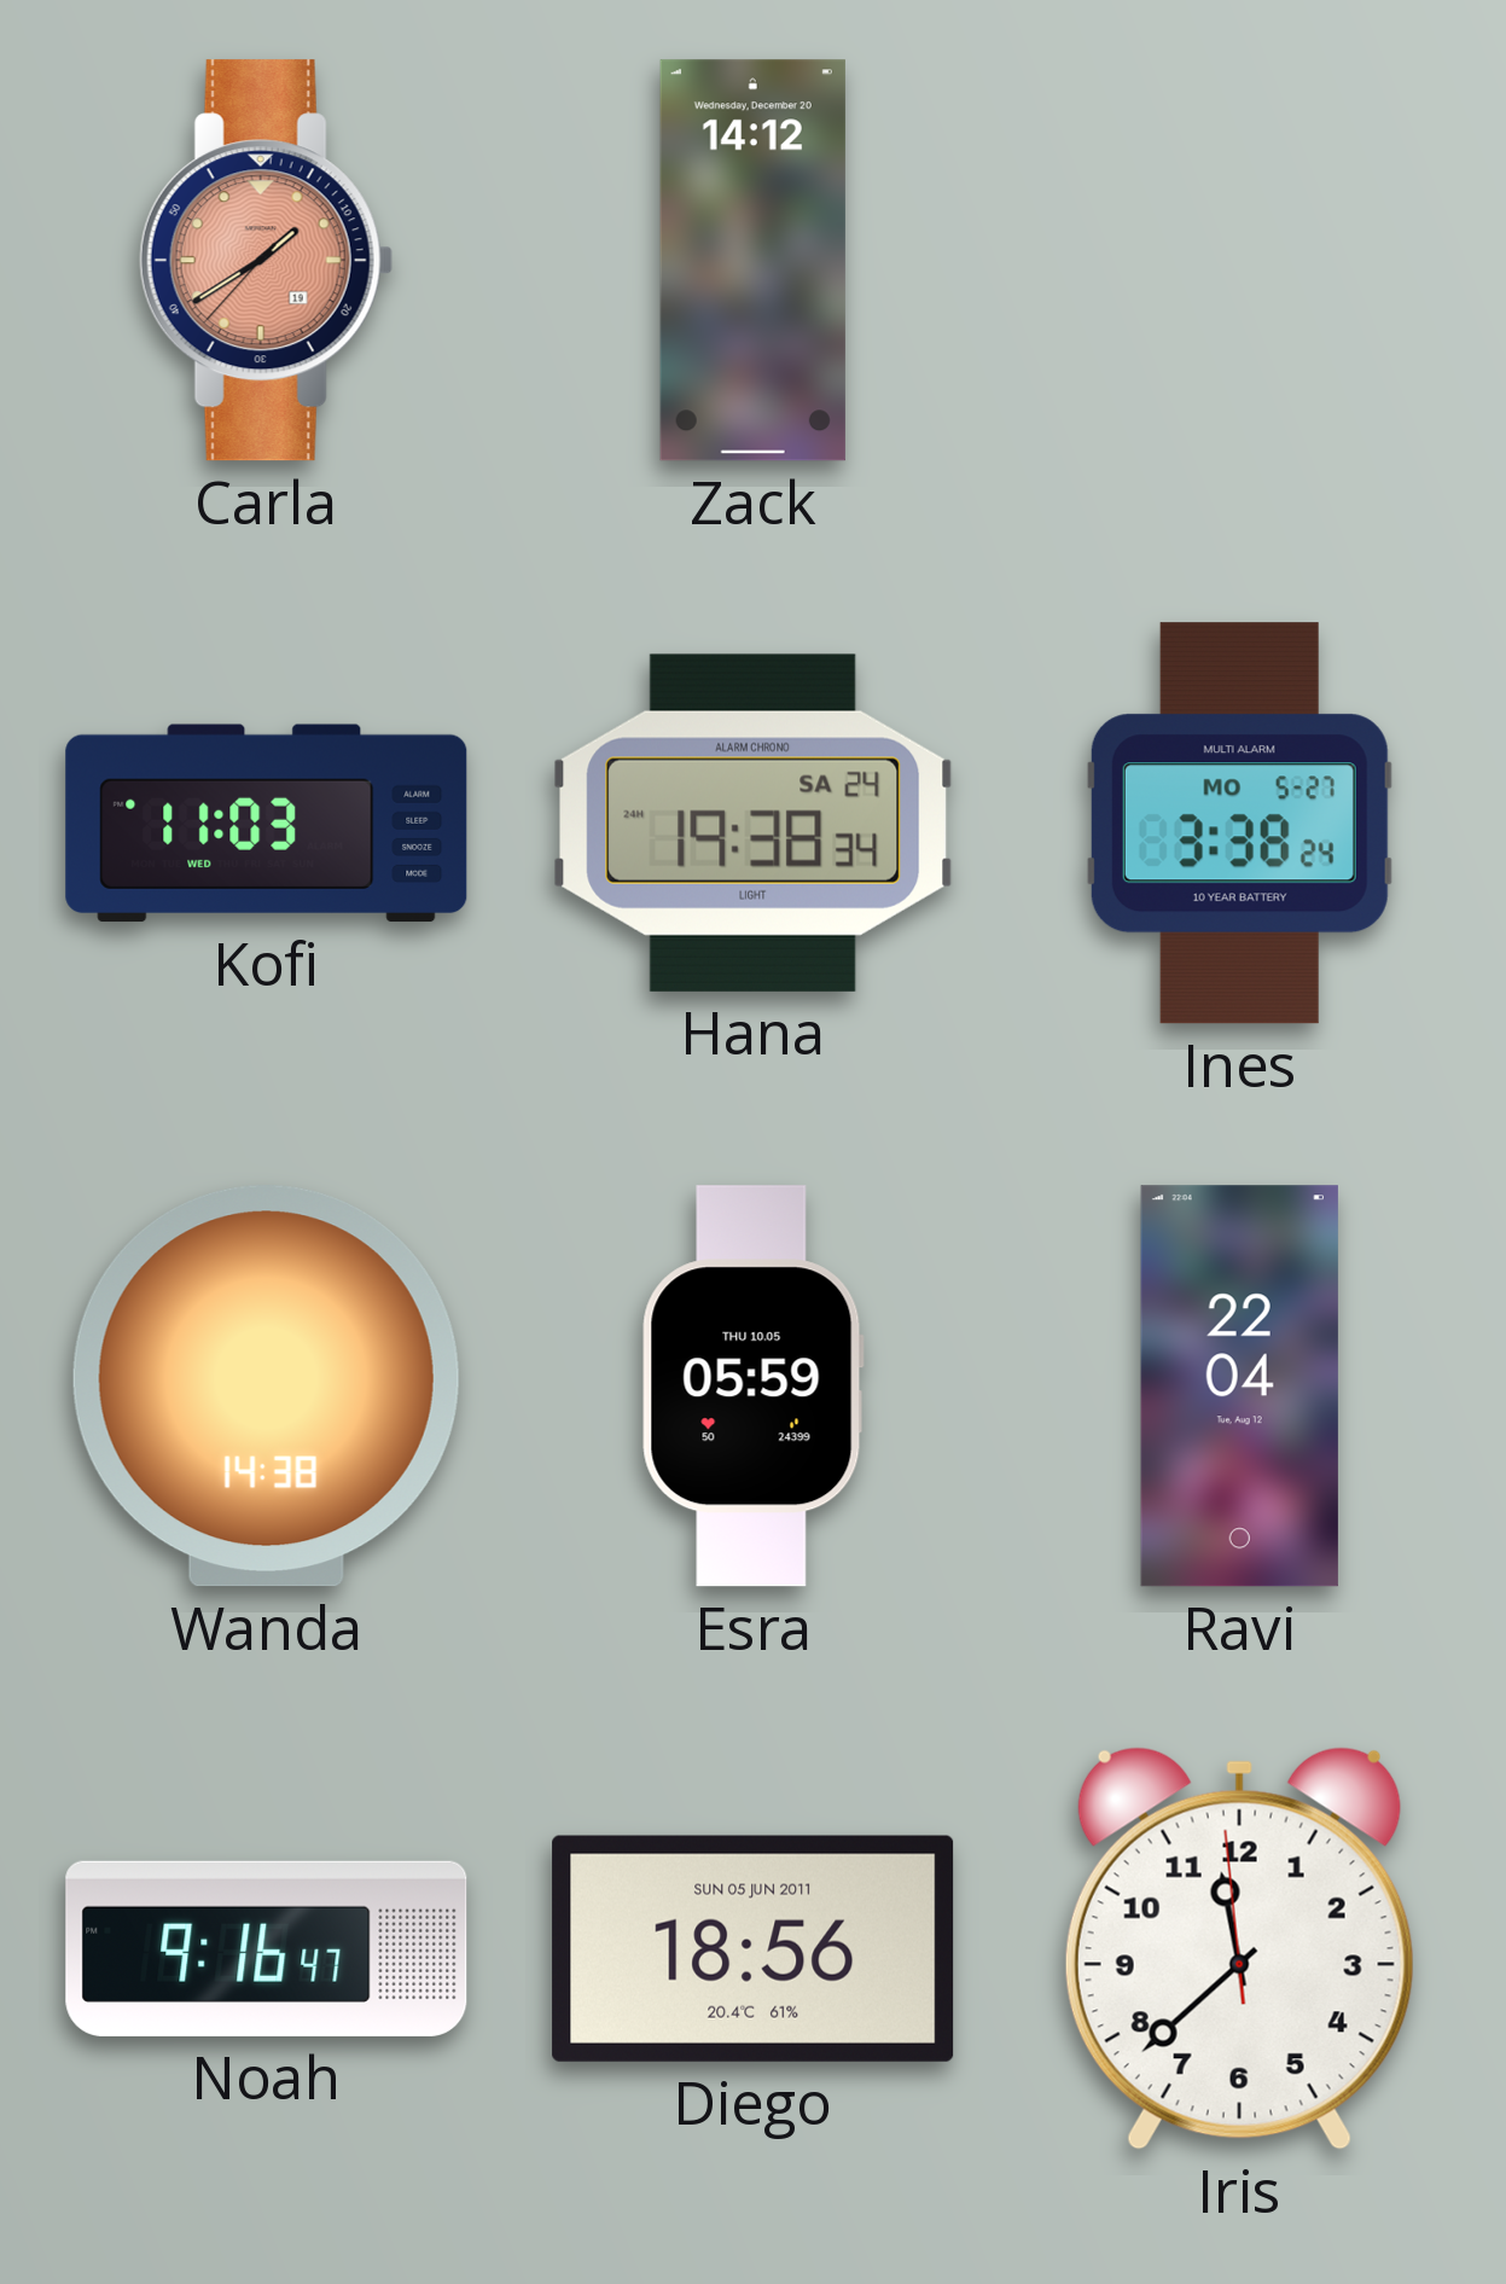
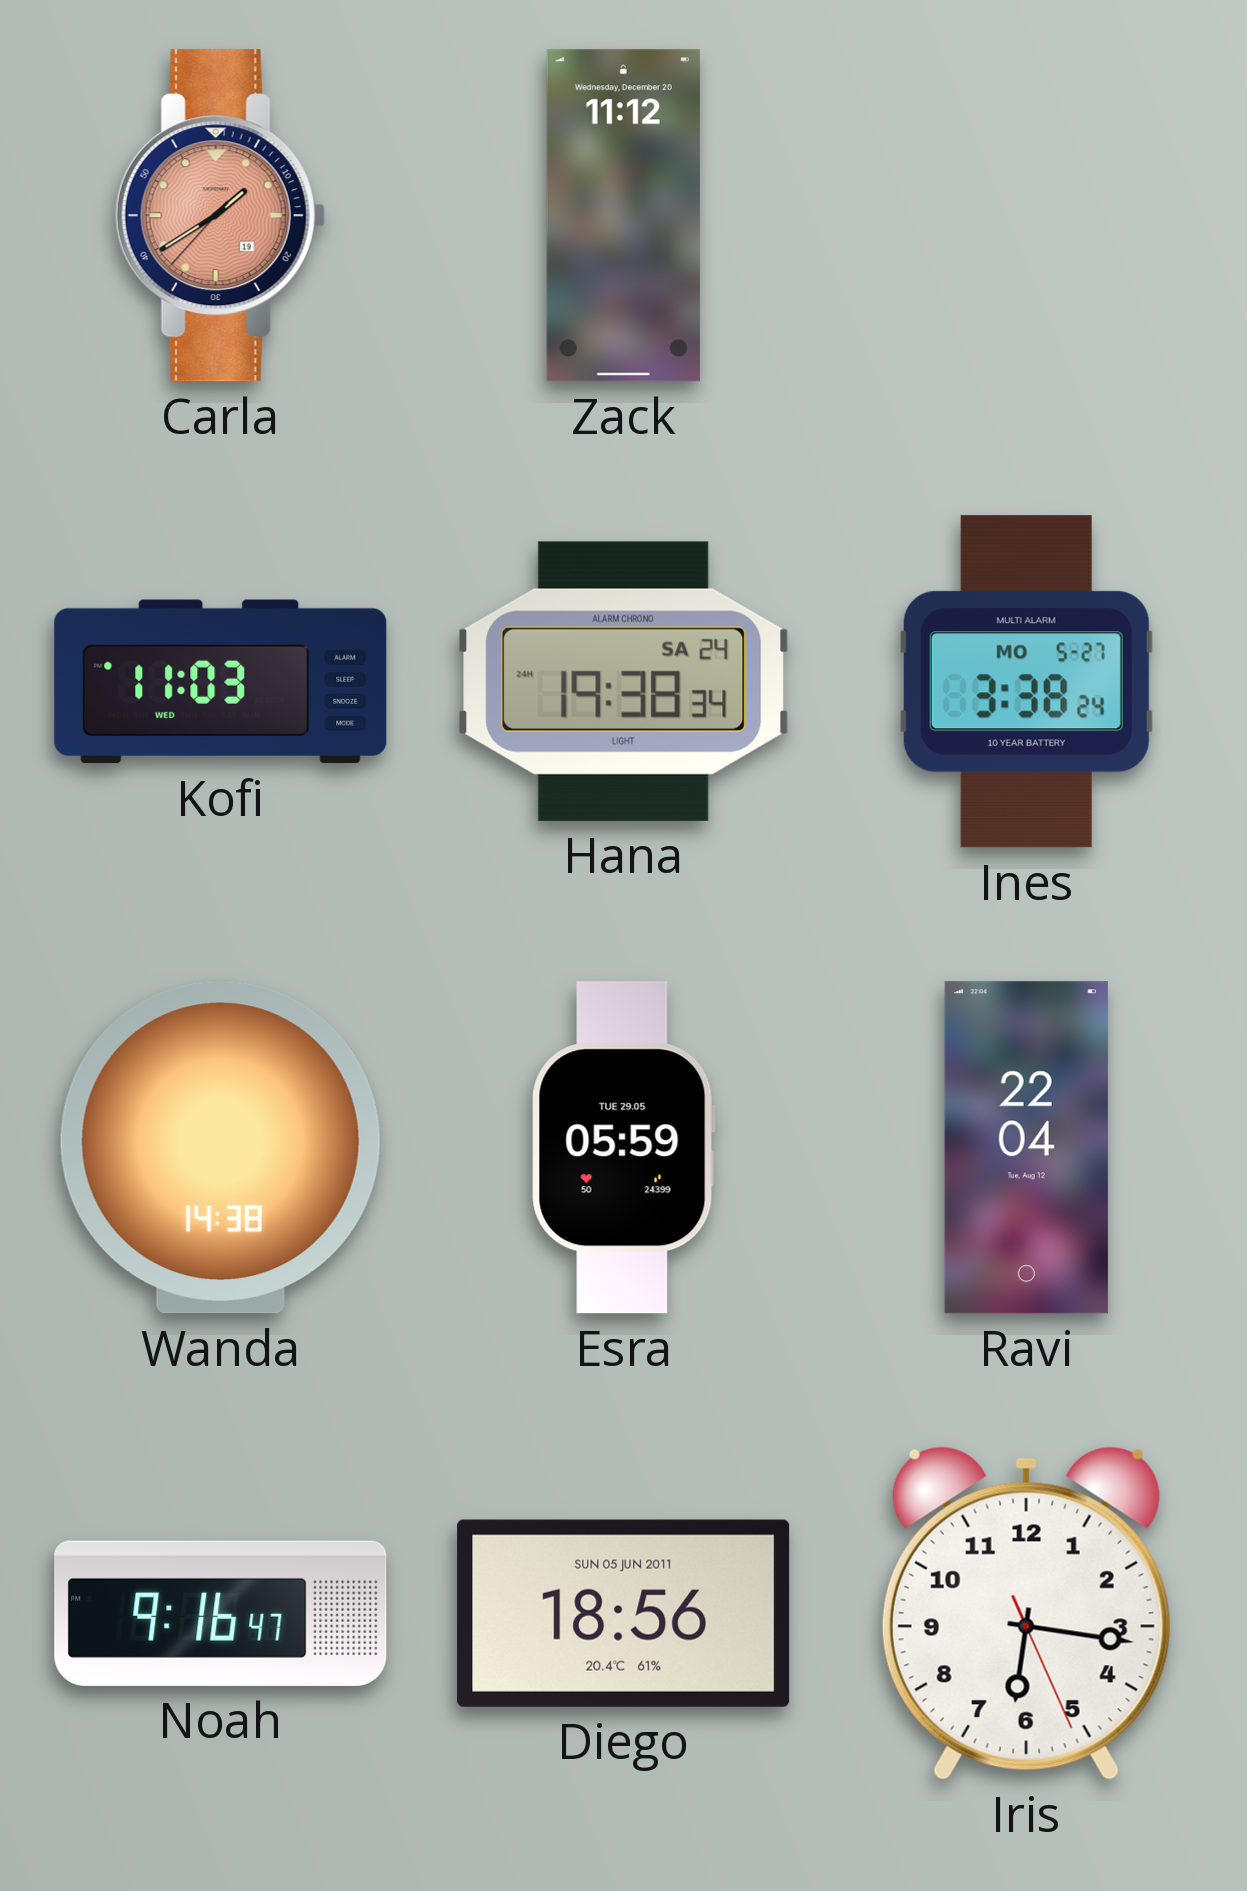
Zack: 14:12 -> 11:12 (623, 216)
Esra date: THU 10.05 -> TUE 29.05 (623, 1148)
Iris: 11:37 -> 6:16 (1026, 1613)
